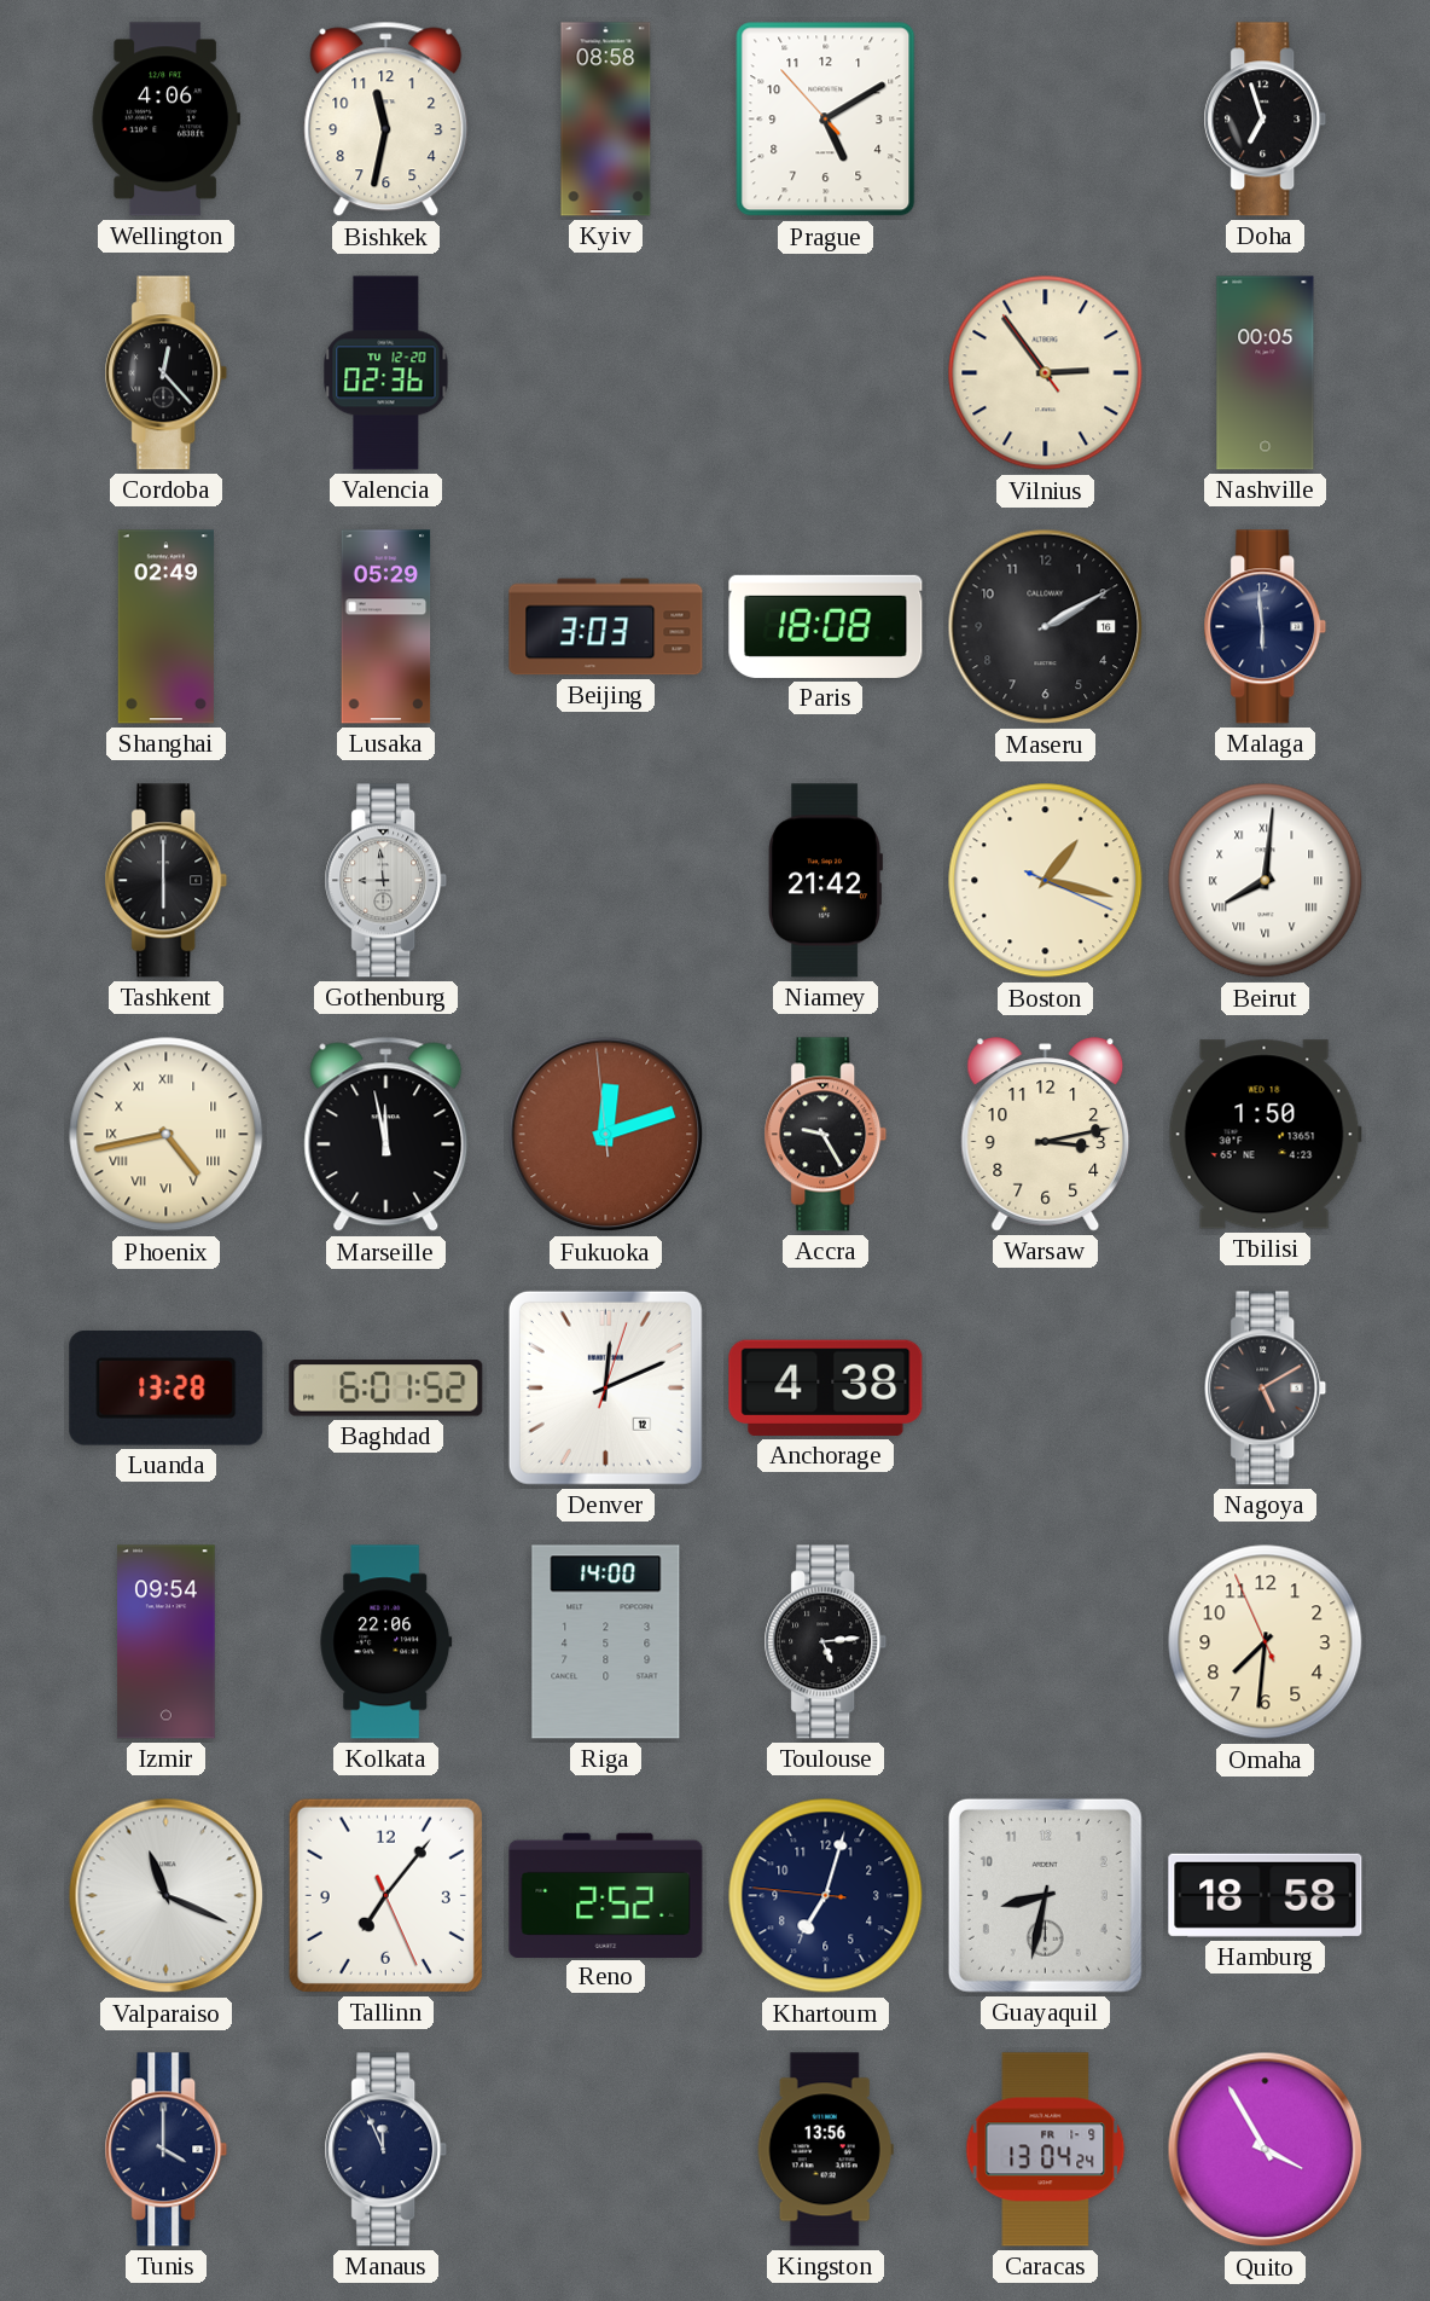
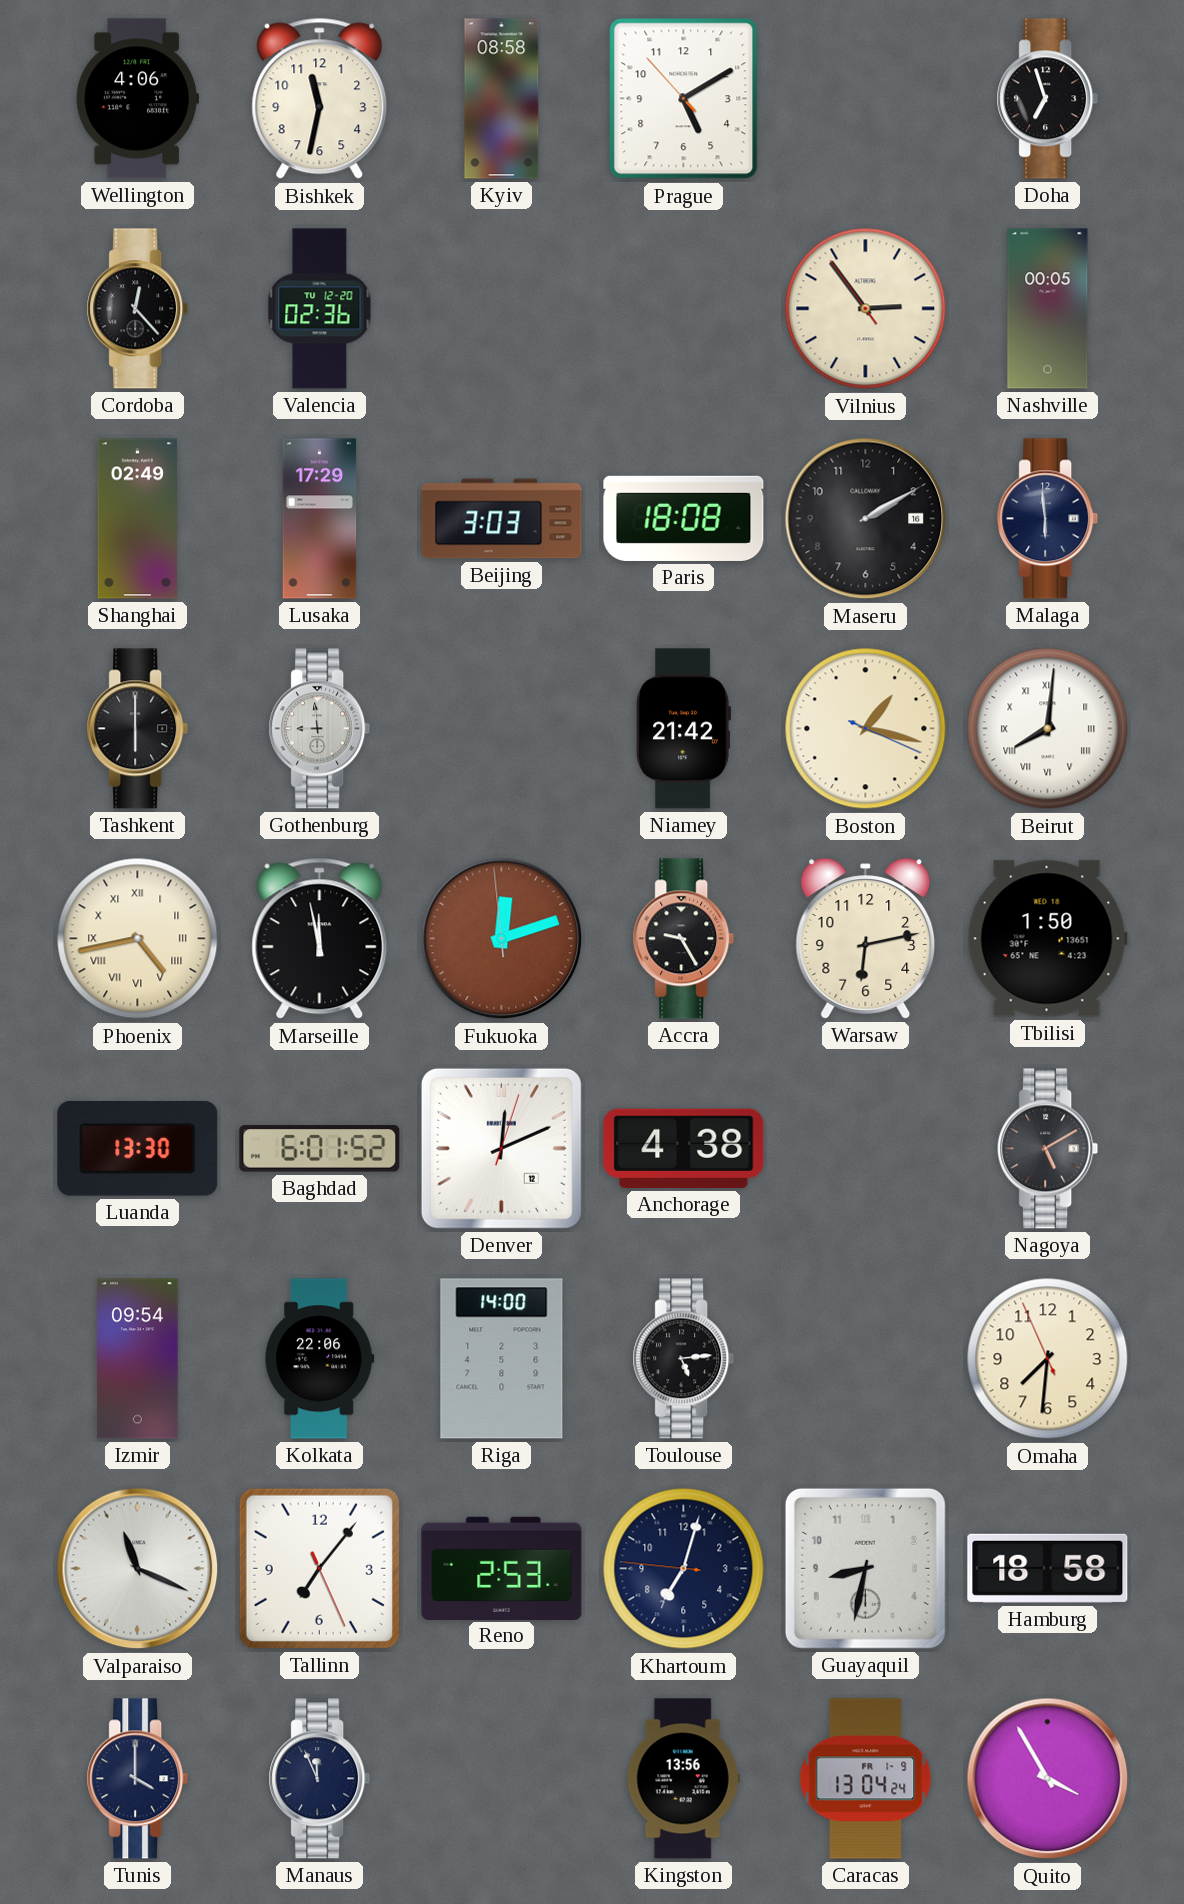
Lusaka: 05:29 -> 17:29 (320, 519)
Warsaw: 3:13 -> 6:13 (866, 939)
Luanda: 13:28 -> 13:30 (138, 1149)
Reno: 2:52 -> 2:53 (502, 1568)
